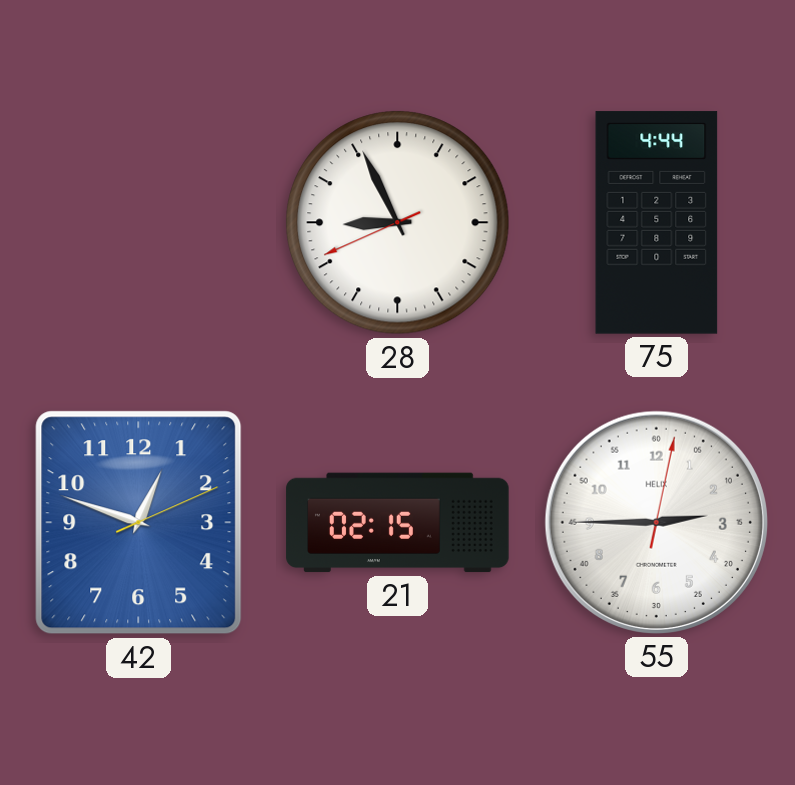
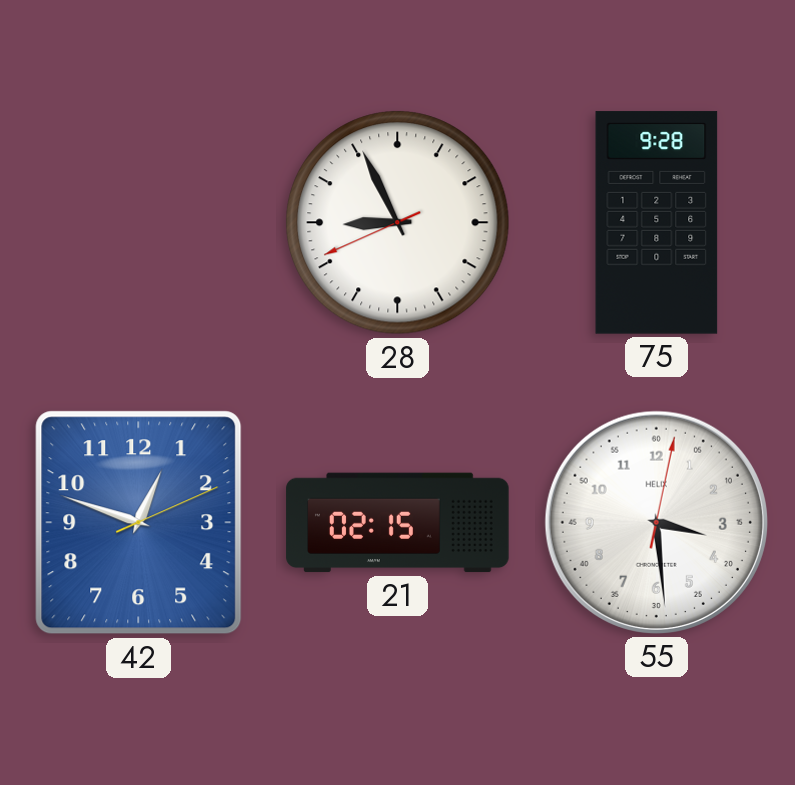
75: 4:44 -> 9:28 (657, 223)
55: 2:45 -> 3:29 (656, 522)
